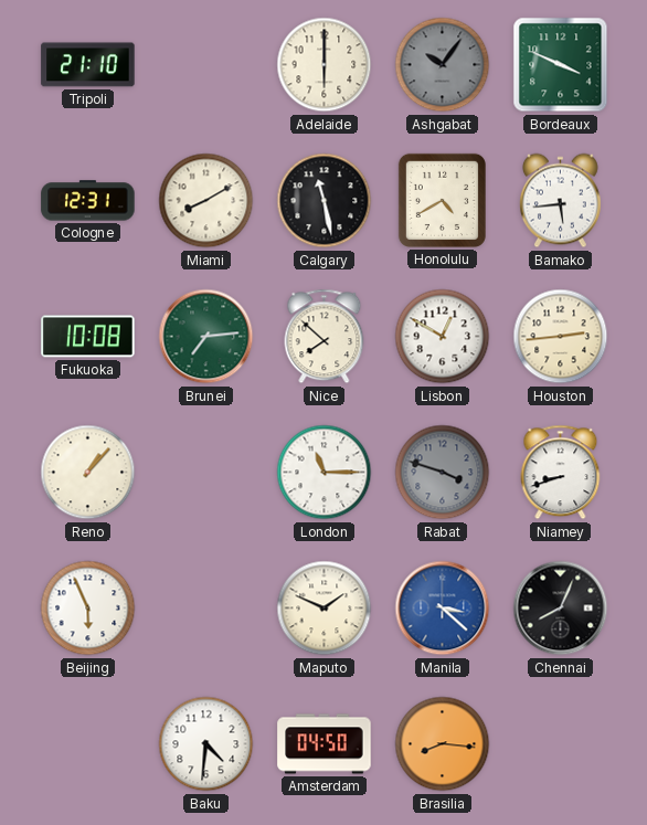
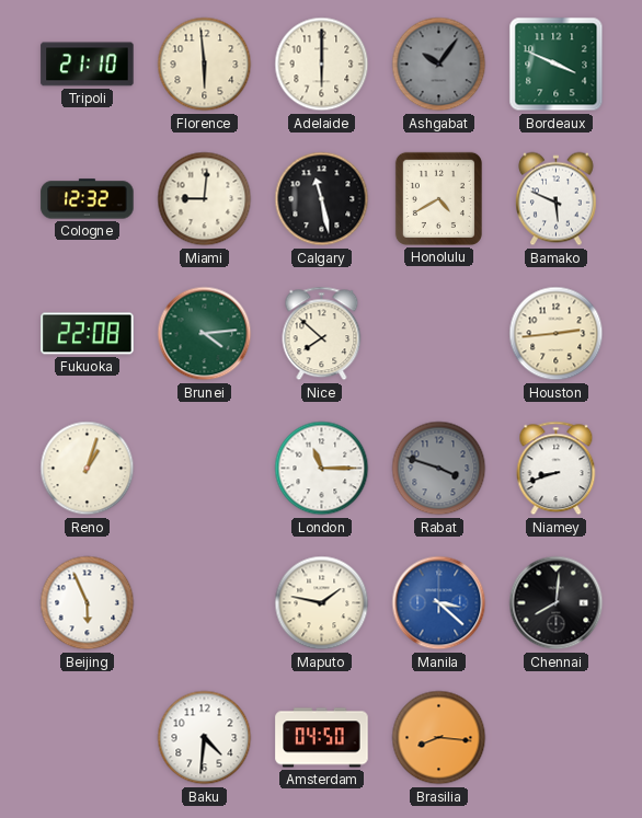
Florence: none -> 5:59 (205, 65)
Cologne: 12:31 -> 12:32 (88, 199)
Miami: 8:10 -> 9:01 (205, 199)
Bamako: 5:44 -> 5:49 (555, 199)
Fukuoka: 10:08 -> 22:08 (88, 334)
Brunei: 7:14 -> 4:14 (205, 334)
Lisbon: 12:50 -> none (443, 337)
Reno: 1:07 -> 1:03 (88, 469)
Maputo: 1:49 -> 1:47 (322, 603)
Chennai: 8:04 -> 8:01 (557, 603)
